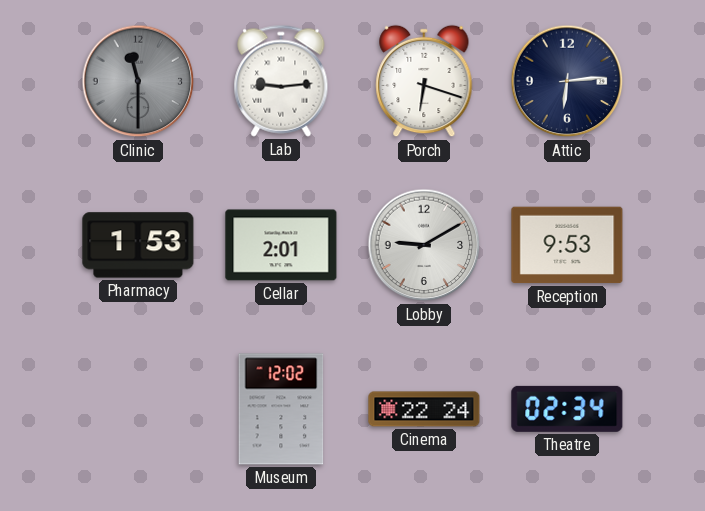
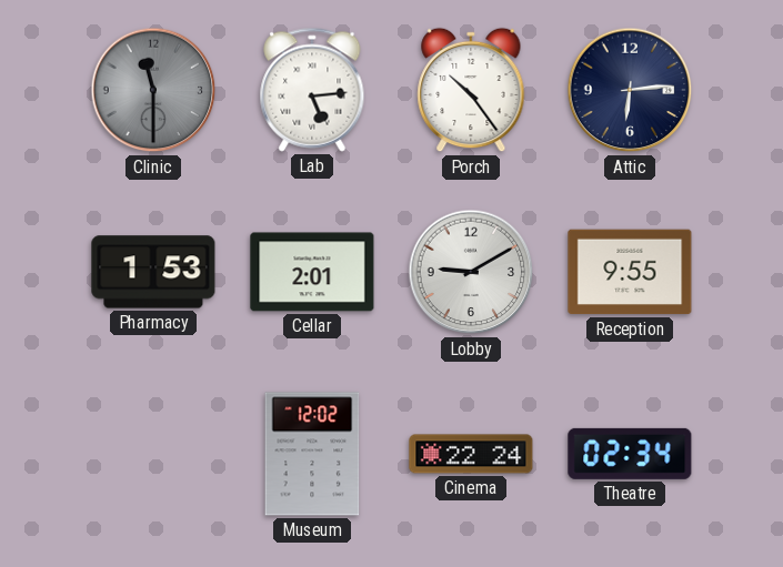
Lab: 9:14 -> 5:14 (312, 90)
Porch: 6:18 -> 10:24 (471, 90)
Reception: 9:53 -> 9:55 (630, 272)
